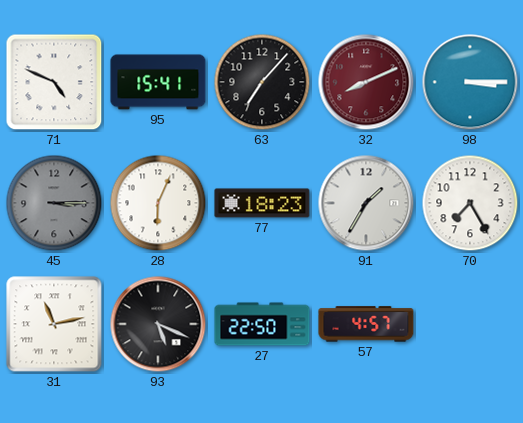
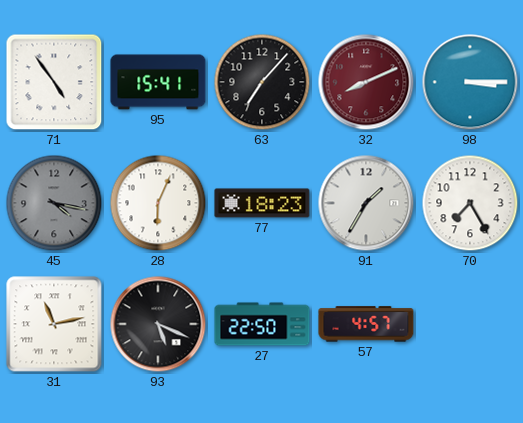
71: 4:49 -> 4:54 (54, 82)
45: 3:15 -> 4:17 (54, 203)
